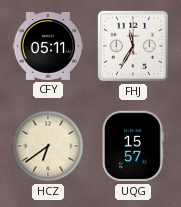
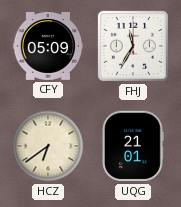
CFY: 05:11 -> 05:09 (48, 47)
UQG: 15:57 -> 21:01 (133, 146)
